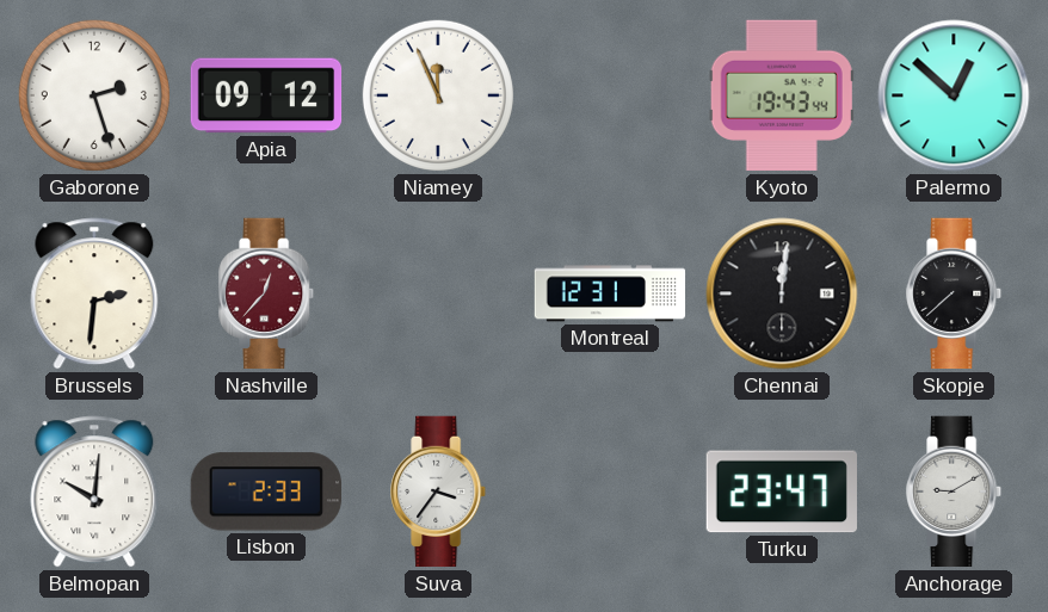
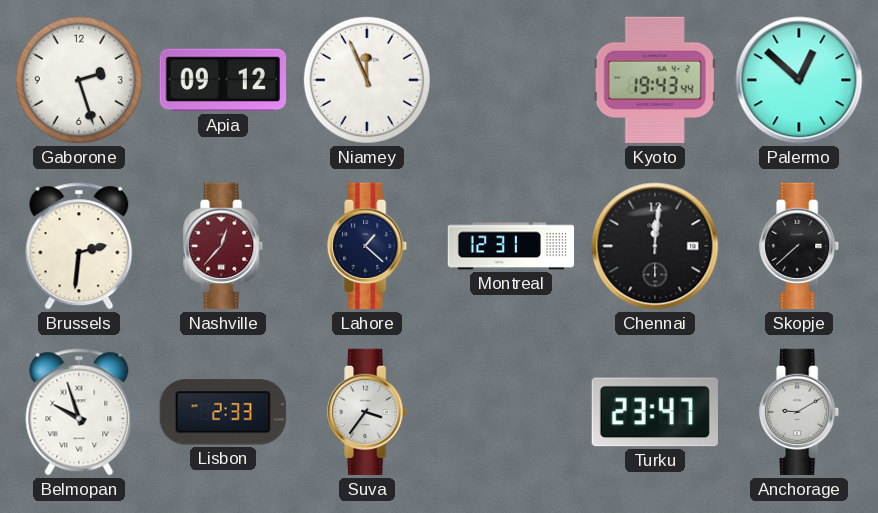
Lahore: none -> 1:22 (368, 246)
Belmopan: 10:01 -> 9:57 (79, 412)
